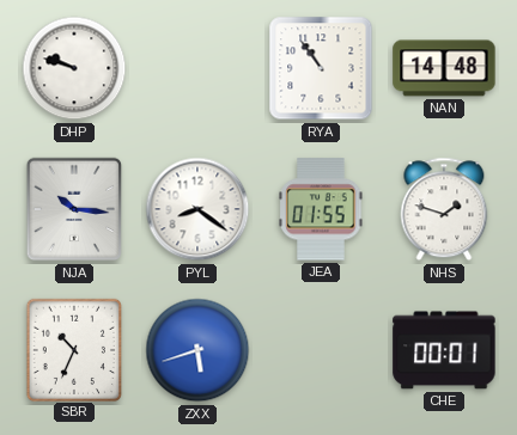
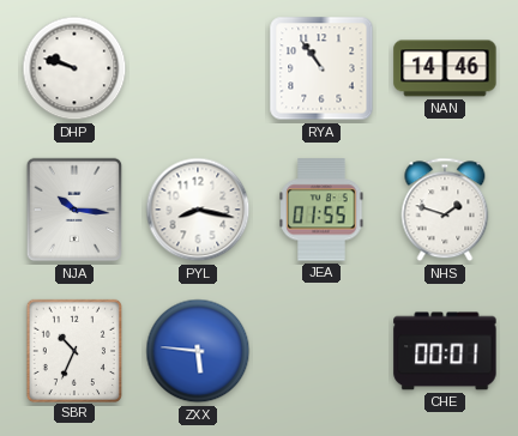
NAN: 14:48 -> 14:46 (445, 68)
PYL: 8:21 -> 8:17 (198, 210)
ZXX: 5:42 -> 5:46 (198, 351)
